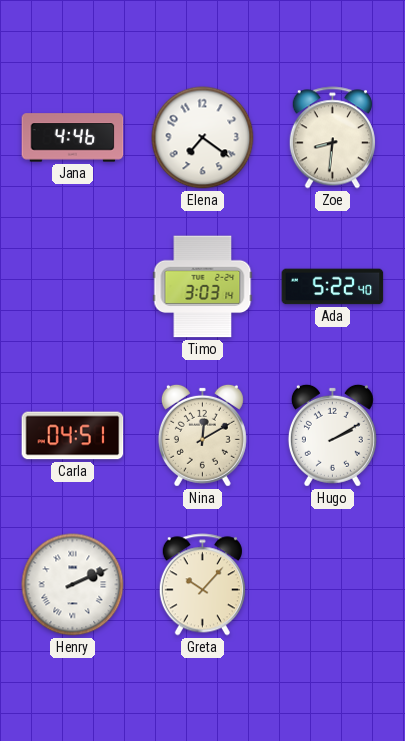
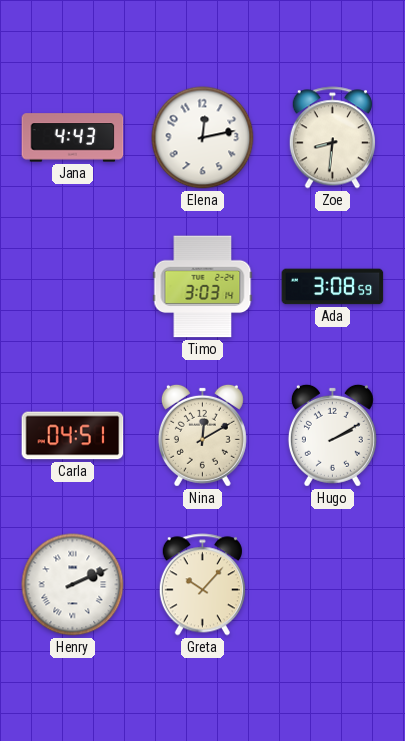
Jana: 4:46 -> 4:43 (73, 138)
Elena: 7:21 -> 12:13 (203, 138)
Ada: 5:22 -> 3:08 (333, 287)
